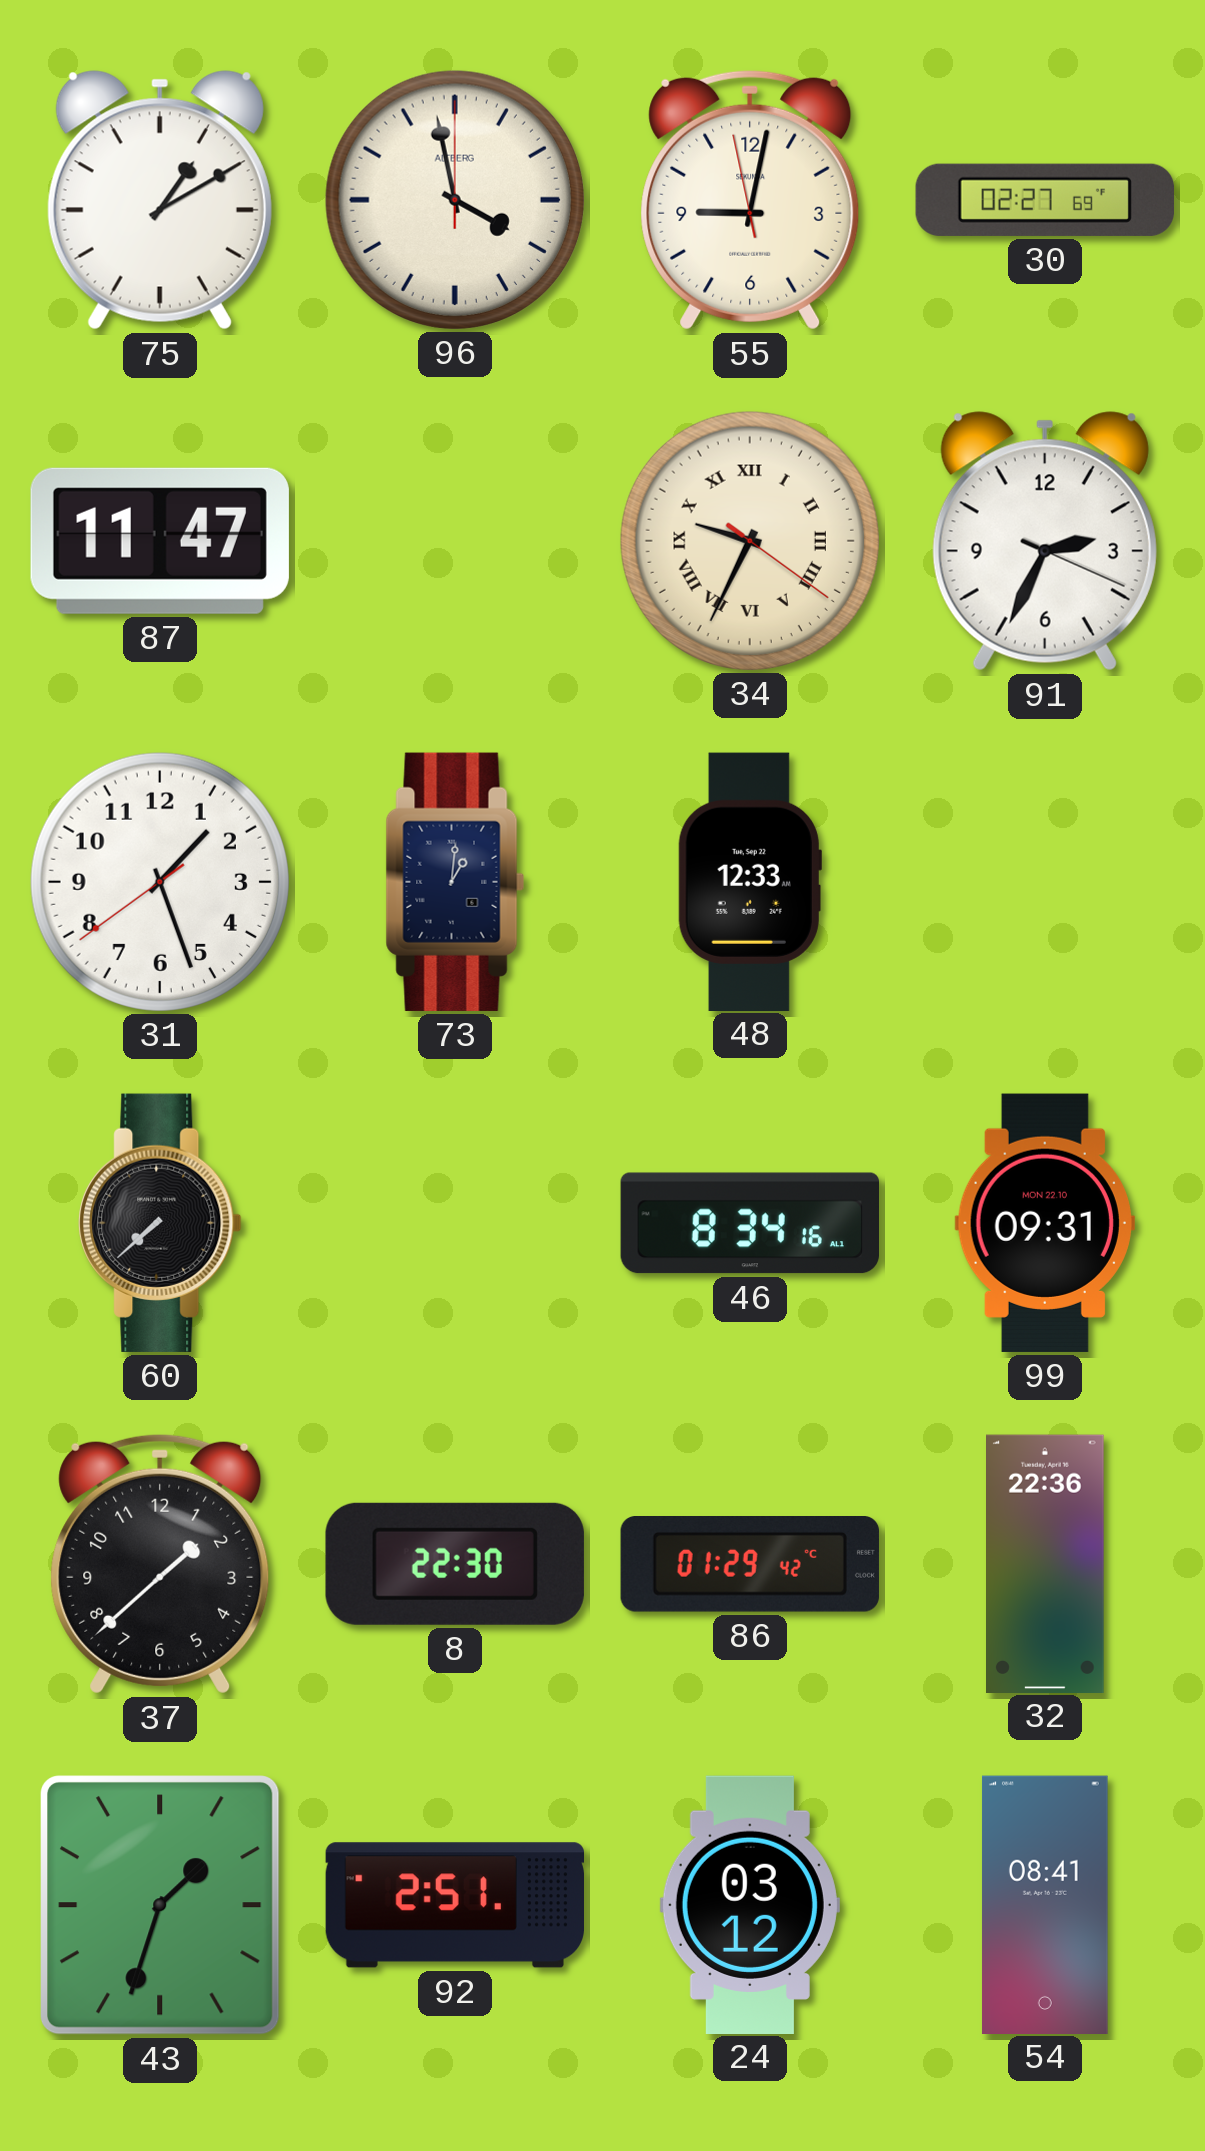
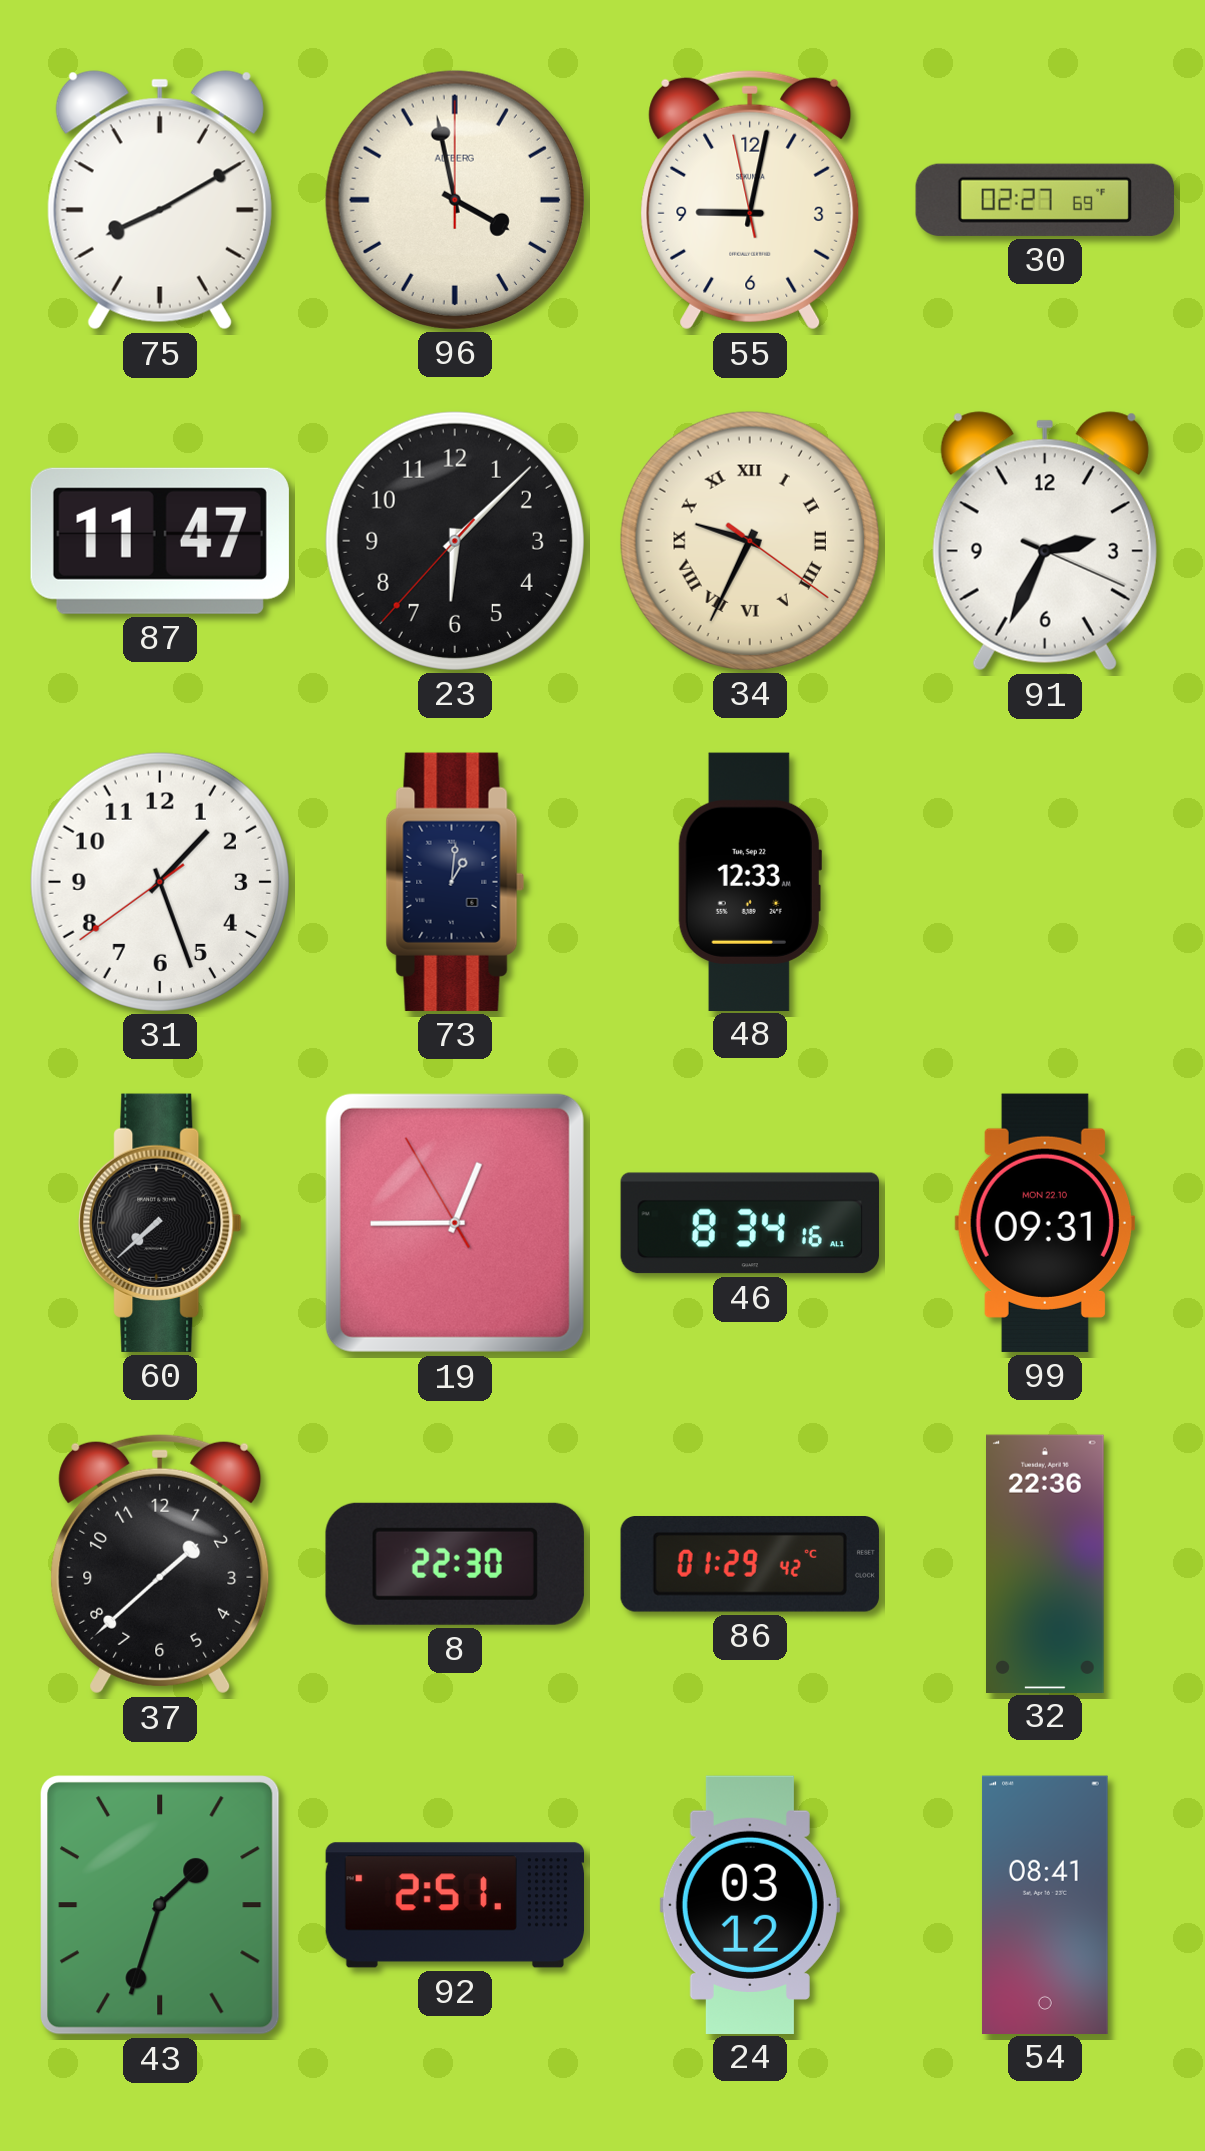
75: 1:10 -> 8:10 (160, 200)
23: none -> 6:07 (455, 541)
19: none -> 12:44 (455, 1223)
